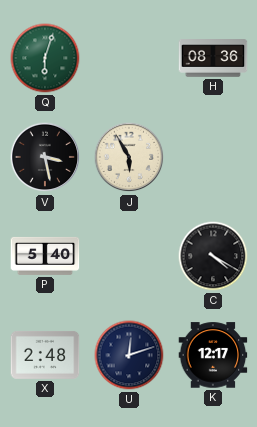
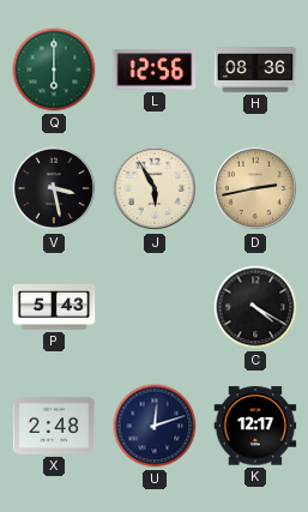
Q: 6:03 -> 6:00 (54, 70)
L: none -> 12:56 (155, 70)
D: none -> 2:43 (255, 188)
P: 5:40 -> 5:43 (54, 307)
